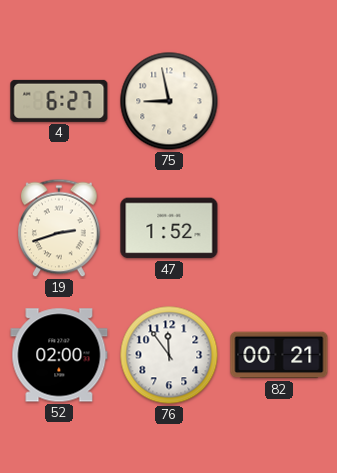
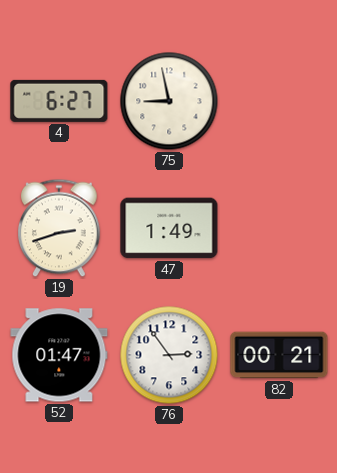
47: 1:52 -> 1:49 (169, 228)
52: 02:00 -> 01:47 (59, 355)
76: 11:54 -> 2:54 (169, 355)
